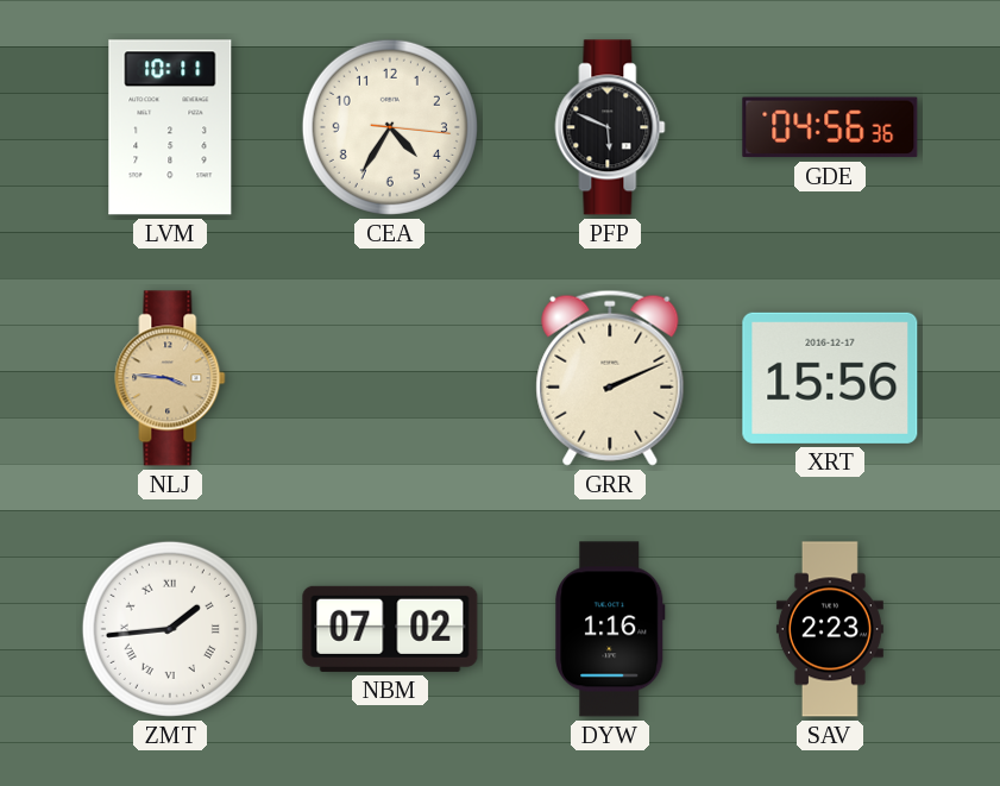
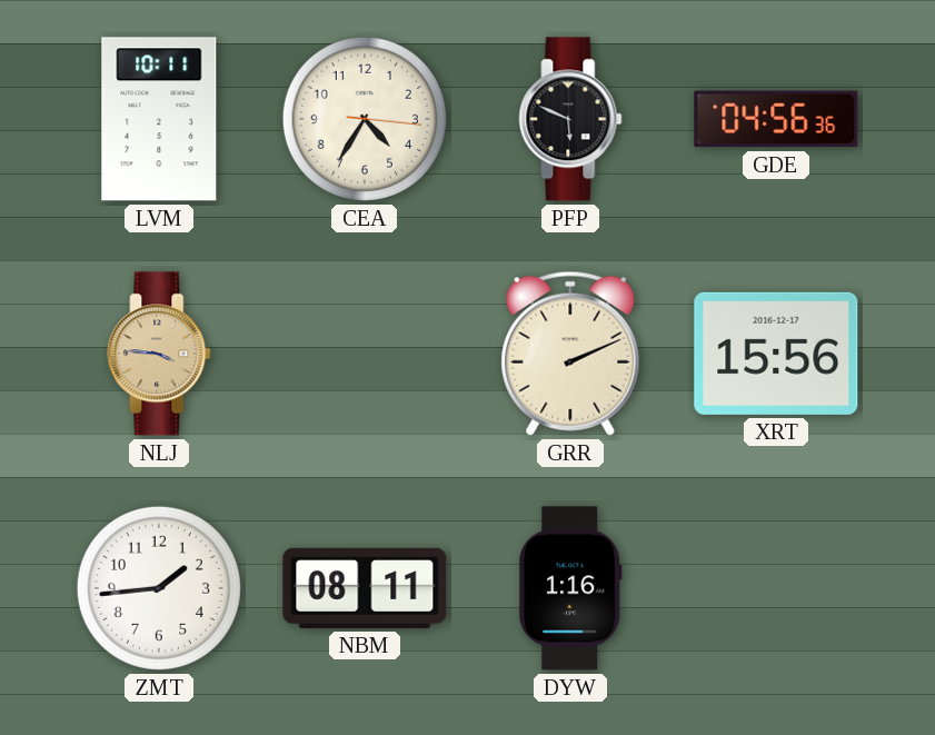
ZMT numerals: Roman -> Arabic (159, 588)
NBM: 07:02 -> 08:11 (365, 588)
SAV: 2:23 -> none (830, 629)
